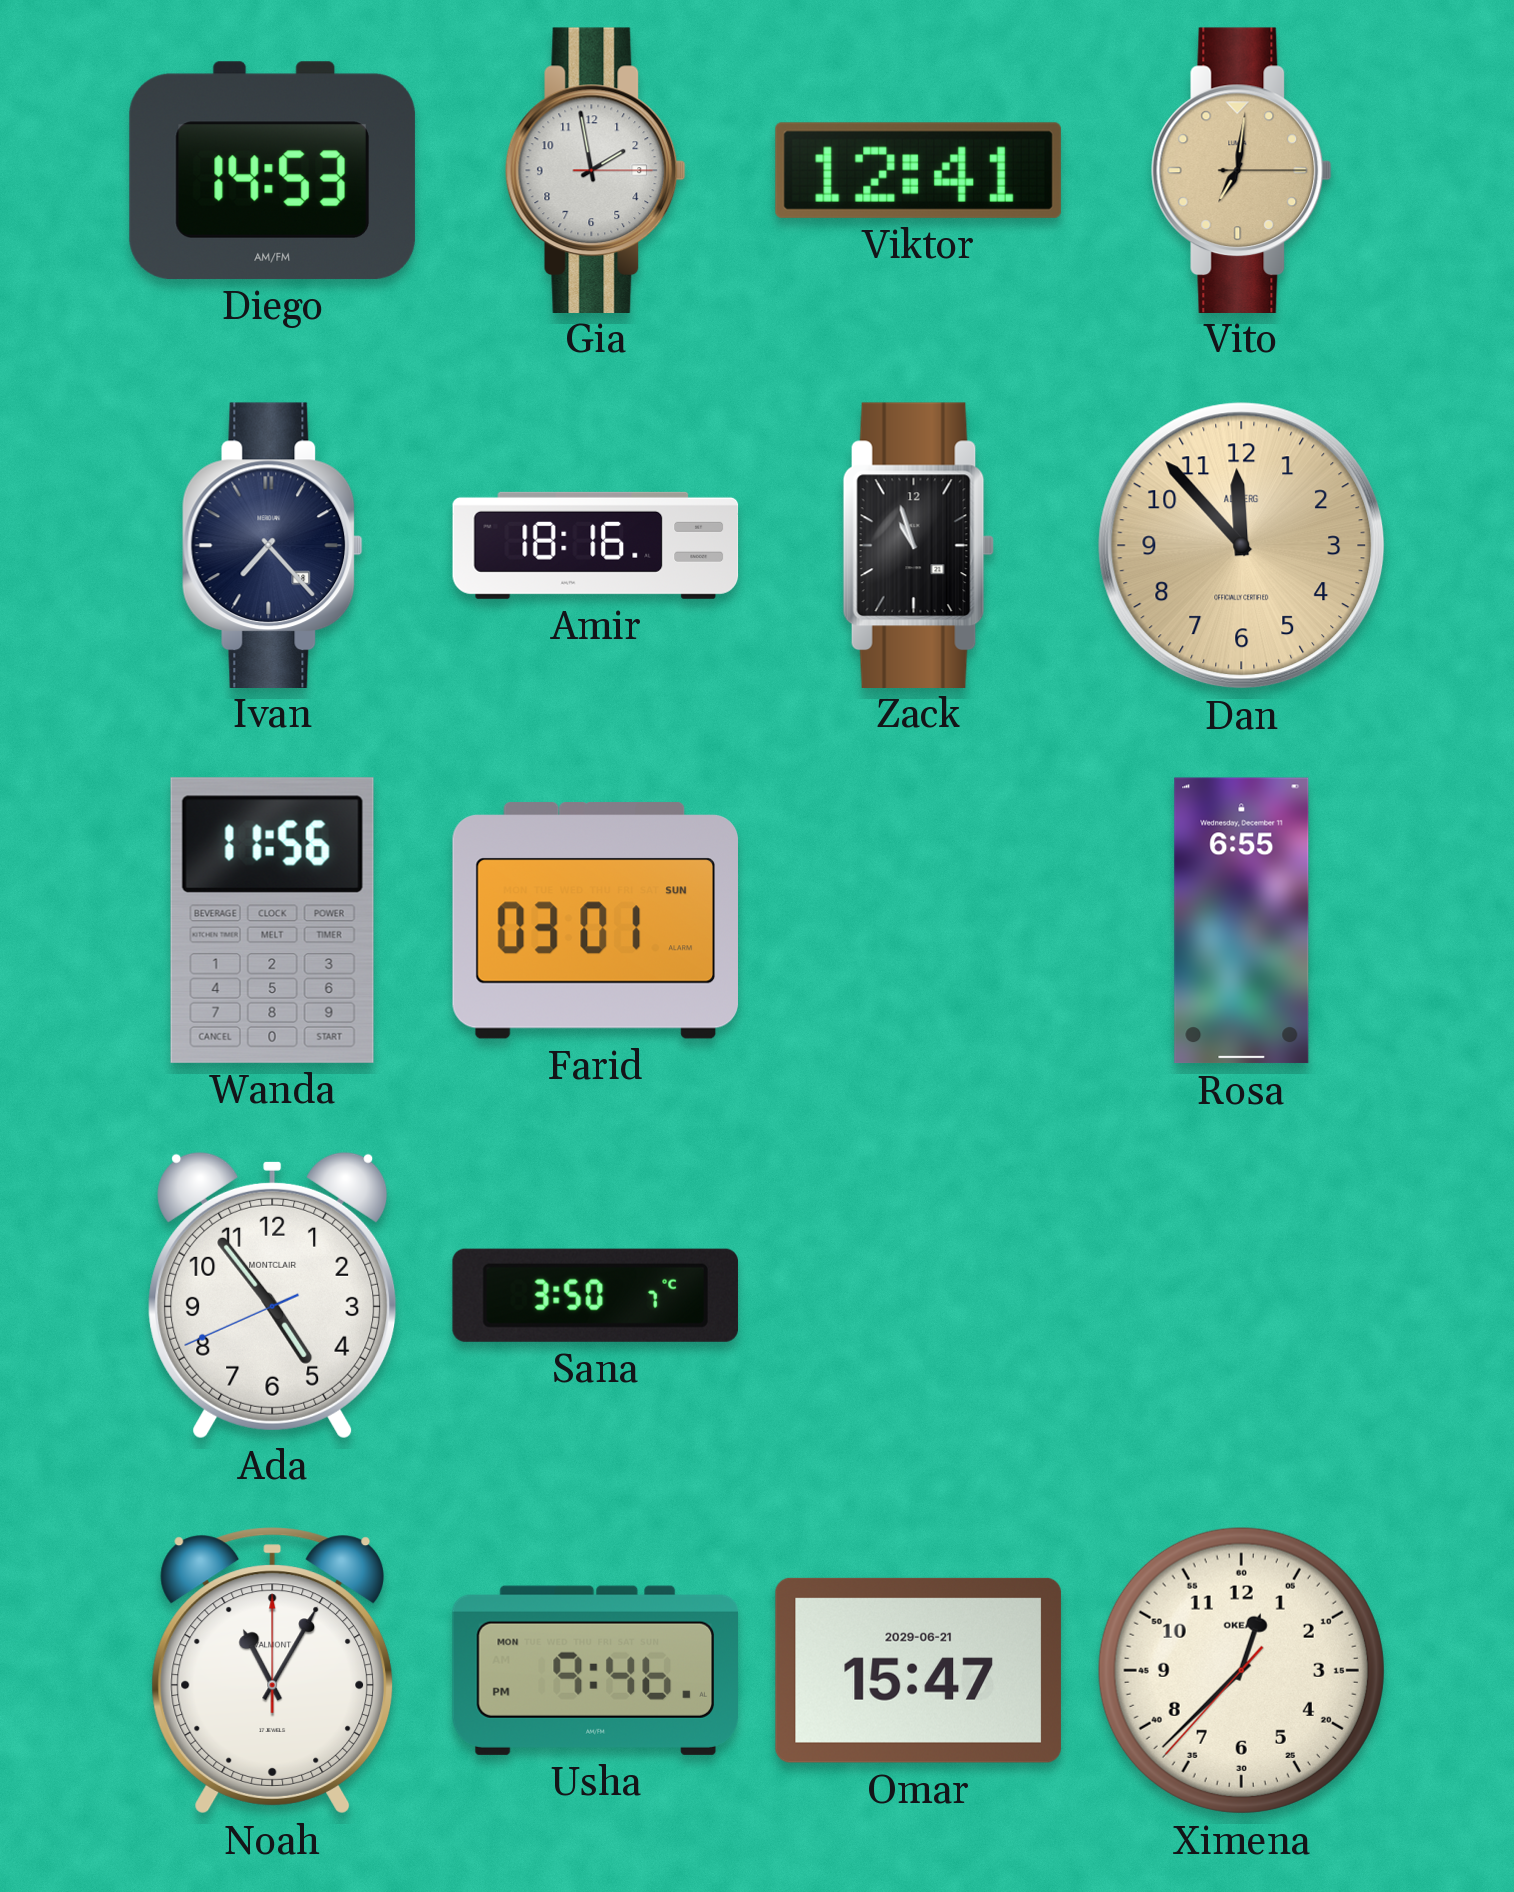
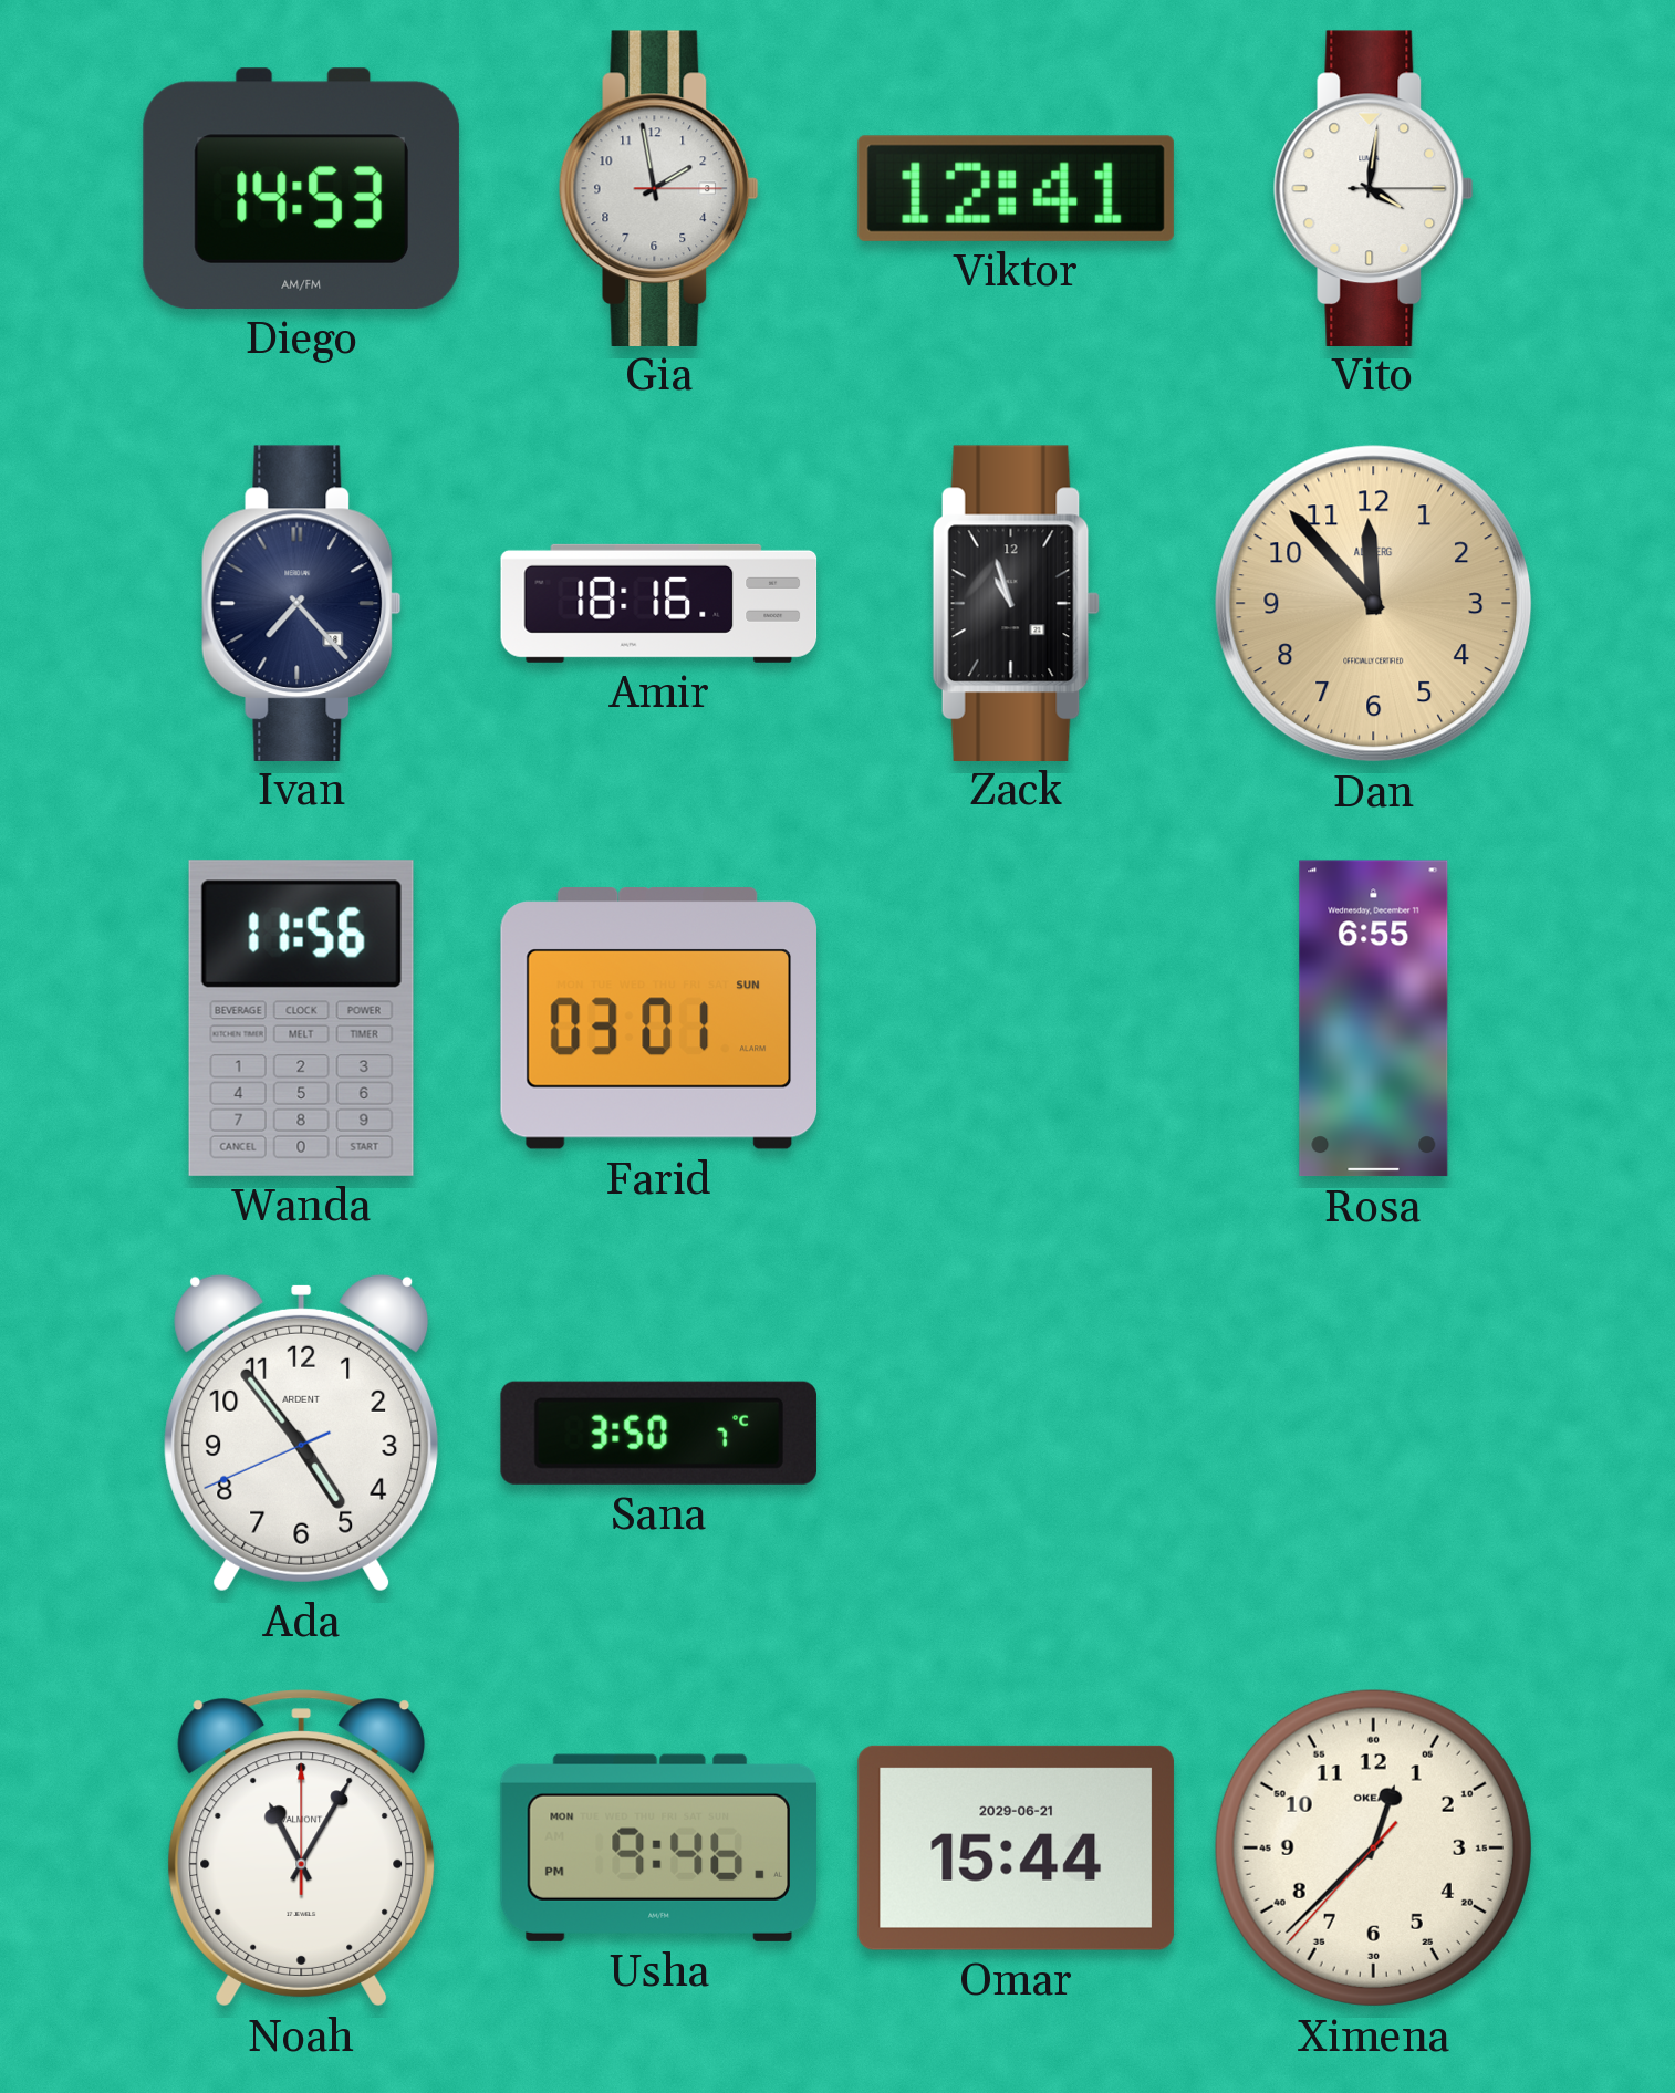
Vito: 7:01 -> 4:01 (1373, 188)
Vito dial: champagne -> white (1373, 188)
Ada brand: MONTCLAIR -> ARDENT (302, 1433)
Omar: 15:47 -> 15:44 (1016, 1847)
